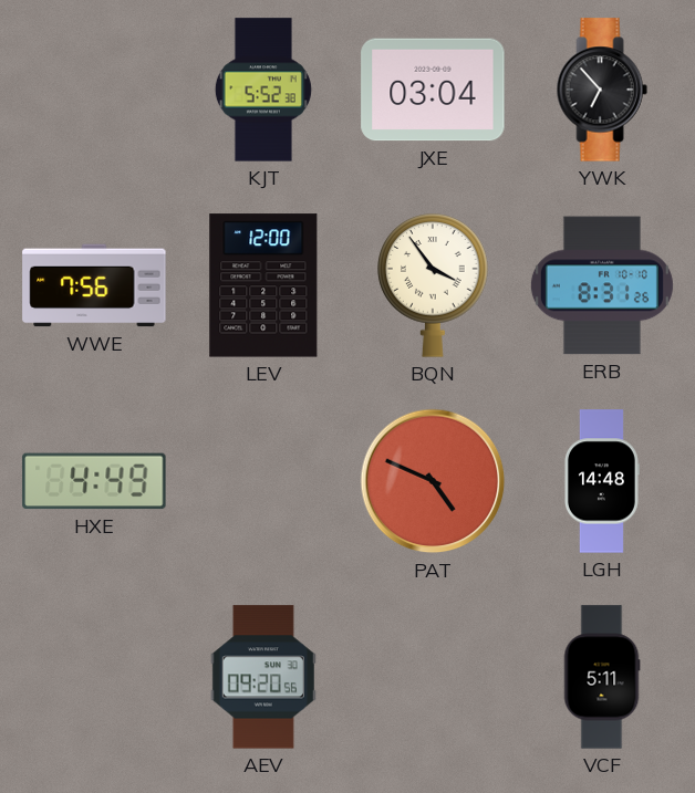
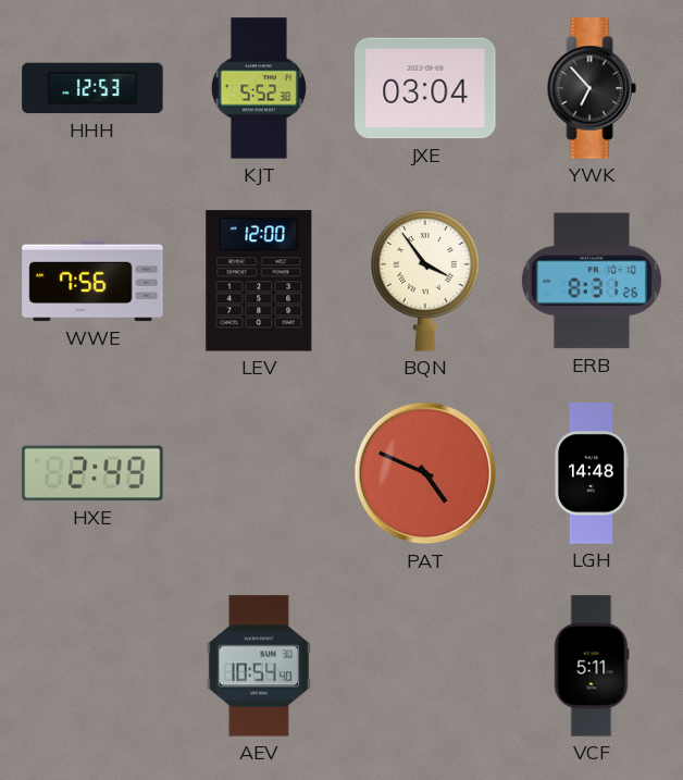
HHH: none -> 12:53 (92, 88)
HXE: 4:49 -> 2:49 (92, 473)
AEV: 09:20 -> 10:54 (259, 666)
